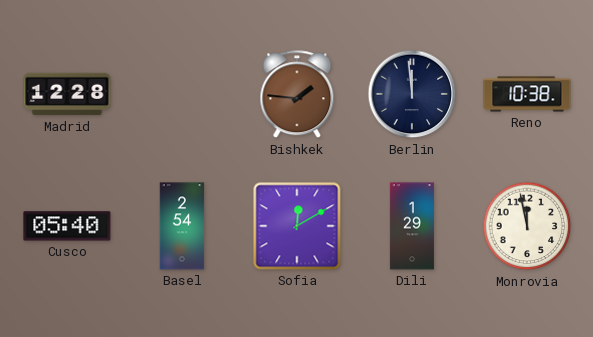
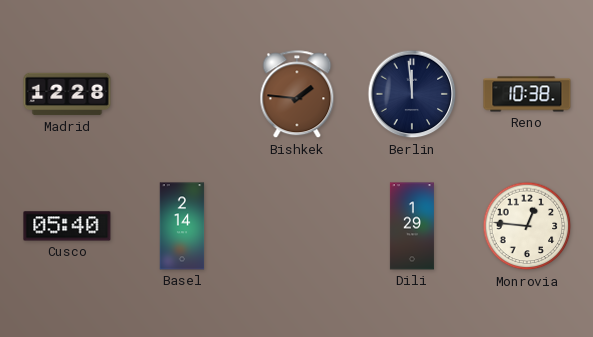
Basel: 2:54 -> 2:14 (182, 226)
Sofia: 12:10 -> none (297, 226)
Monrovia: 11:58 -> 12:46 (527, 226)
